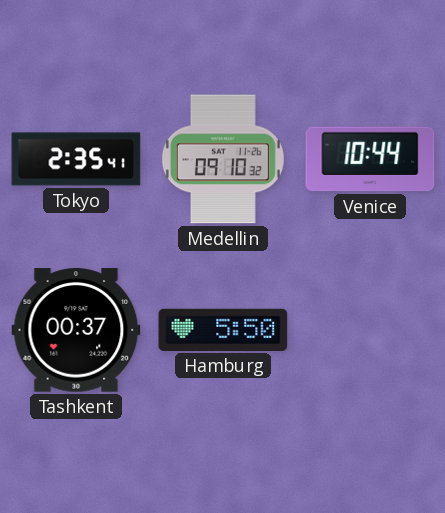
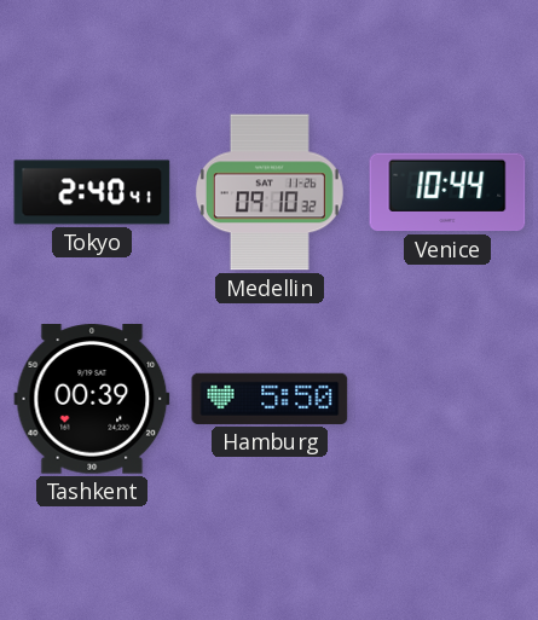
Tokyo: 2:35 -> 2:40 (92, 192)
Tashkent: 00:37 -> 00:39 (92, 399)
